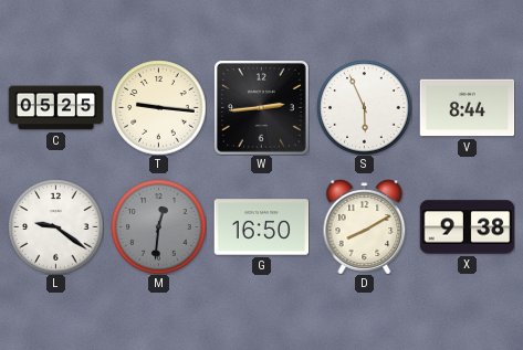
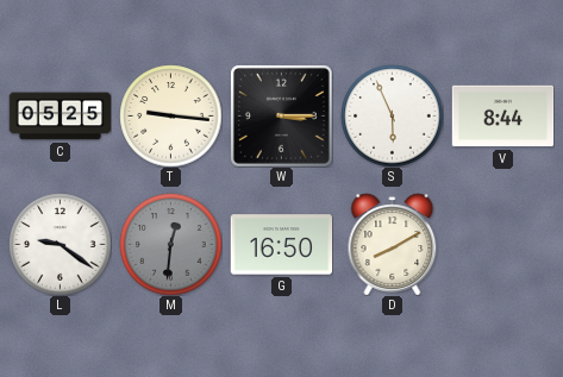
W: 2:44 -> 3:15 (281, 115)
X: 9:38 -> none (467, 227)
